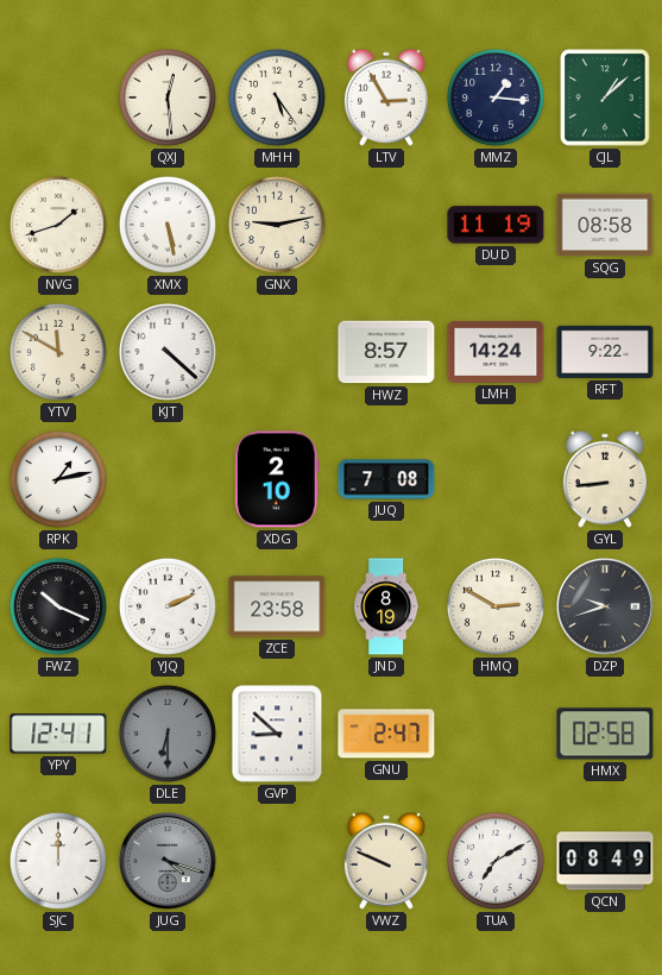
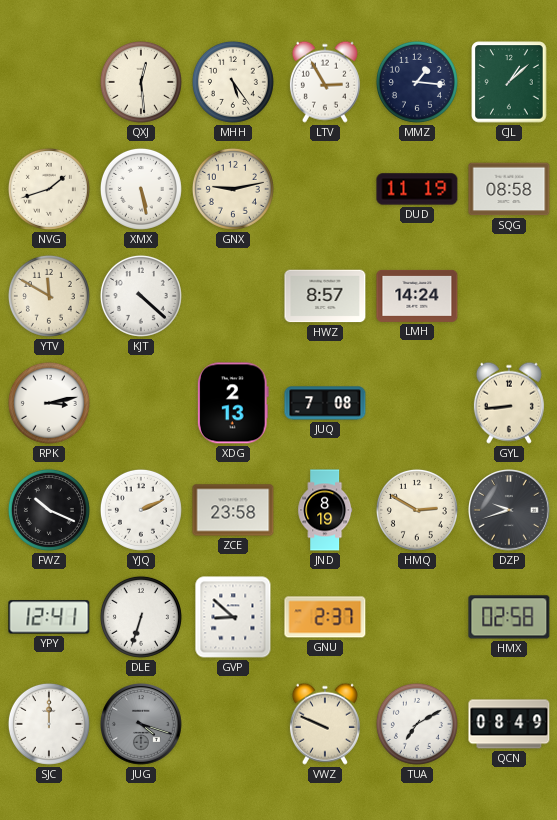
RFT: 9:22 -> none (605, 352)
RPK: 1:13 -> 3:13 (49, 403)
XDG: 2:10 -> 2:13 (233, 403)
DLE: 6:30 -> 6:33 (141, 617)
DLE dial: grey -> white (141, 617)
GNU: 2:47 -> 2:37 (325, 617)
